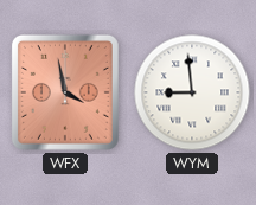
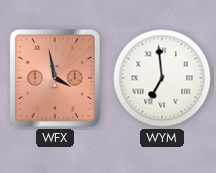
WYM: 8:59 -> 6:59 (162, 78)
